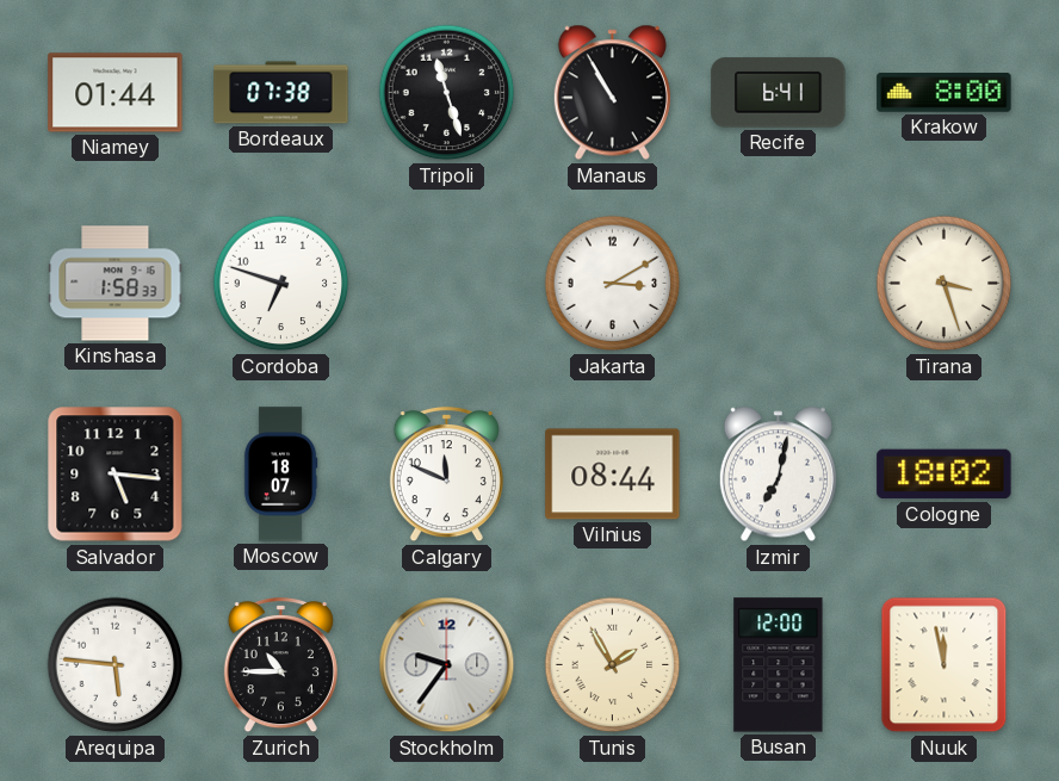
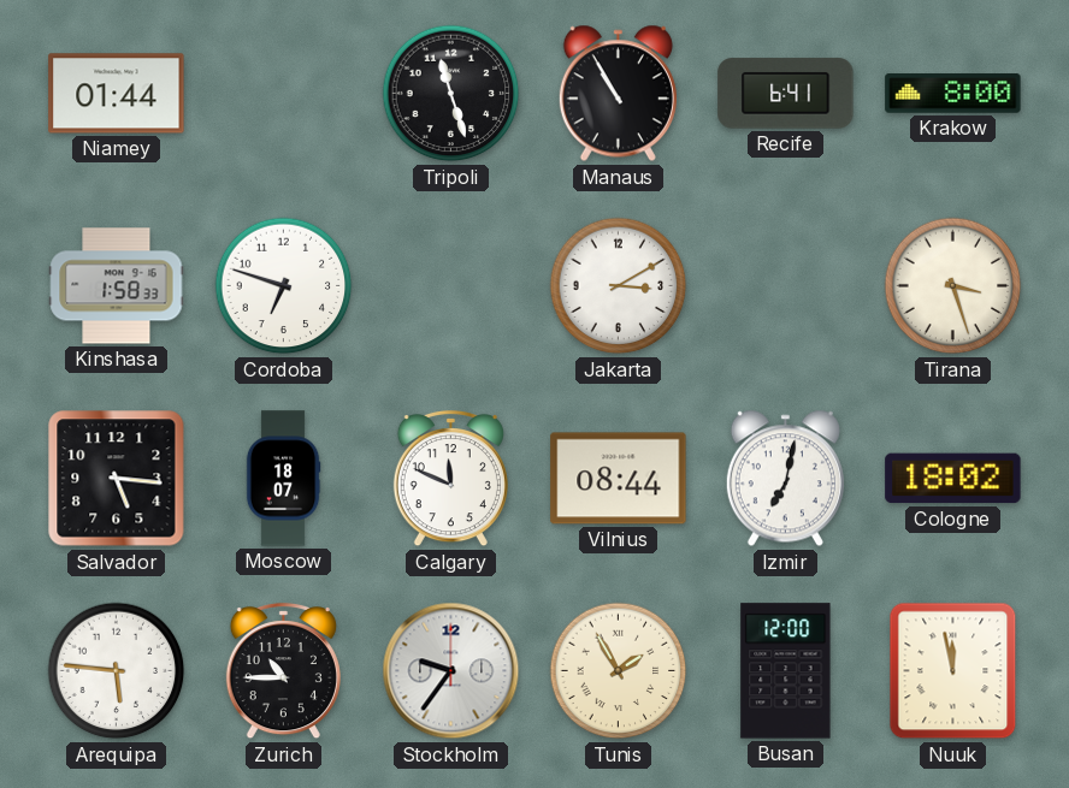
Bordeaux: 07:38 -> none (281, 93)
